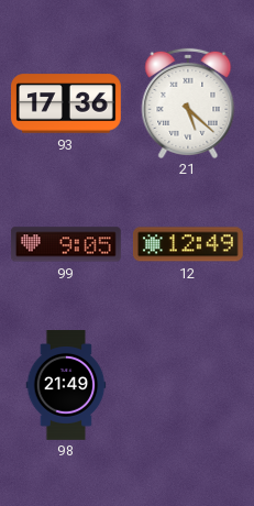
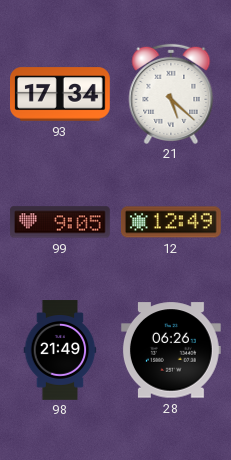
93: 17:36 -> 17:34 (61, 94)
28: none -> 06:26 (171, 350)
